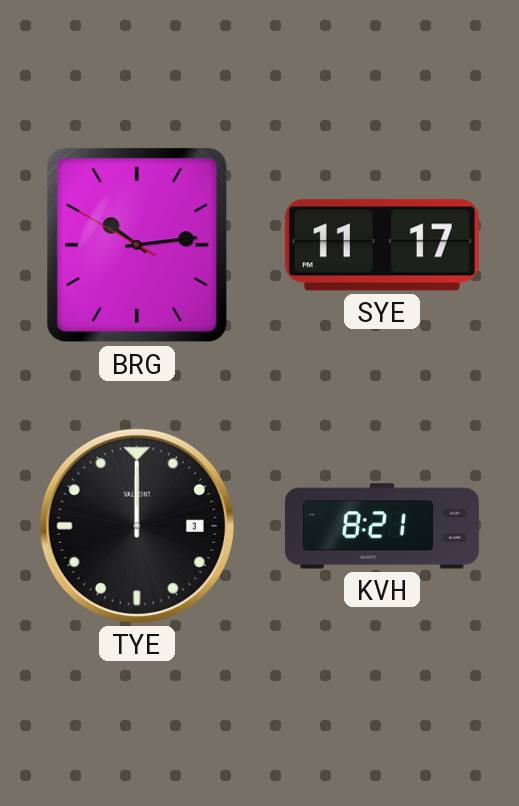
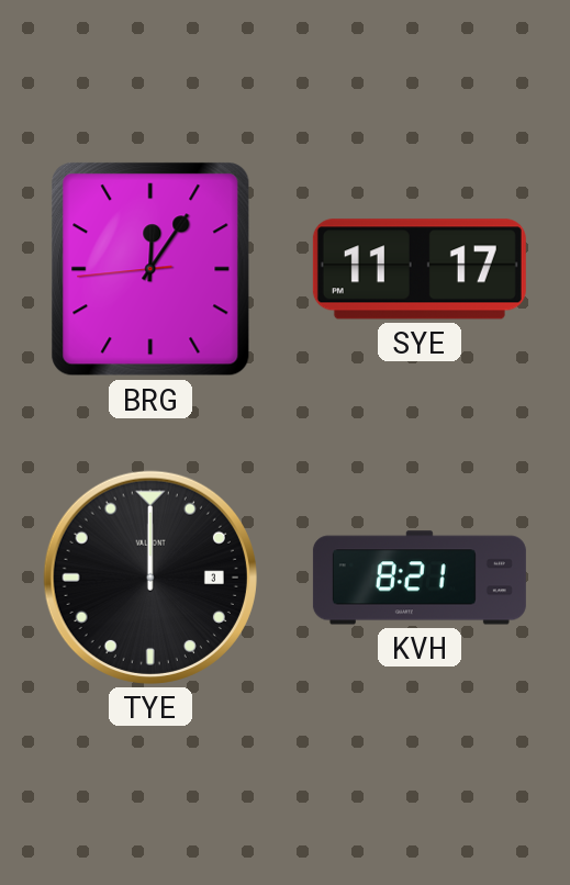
BRG: 10:13 -> 12:05 (150, 269)
